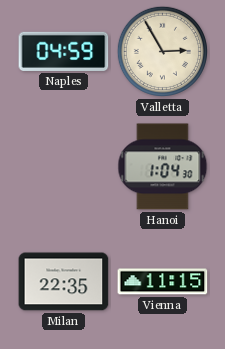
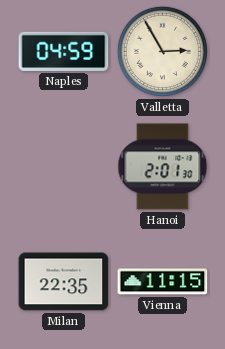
Hanoi: 1:04 -> 2:01 (163, 167)
